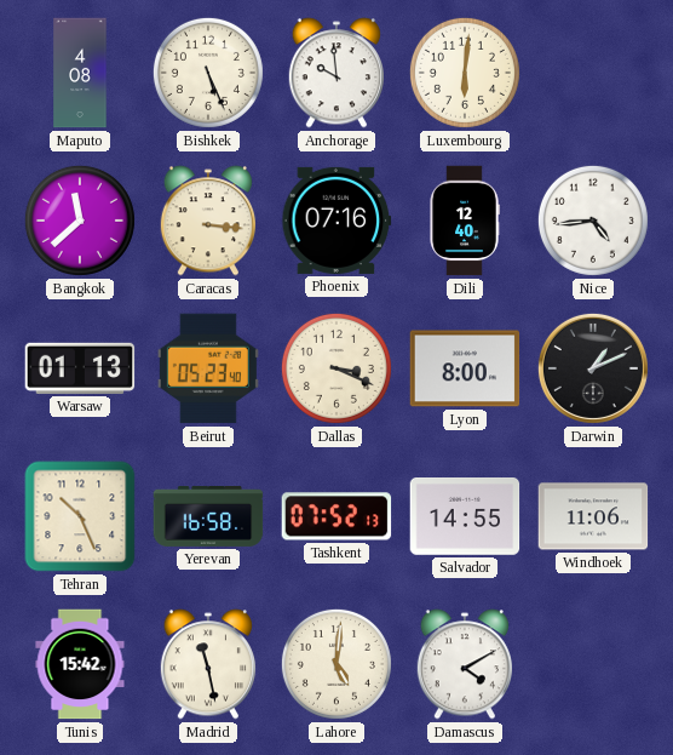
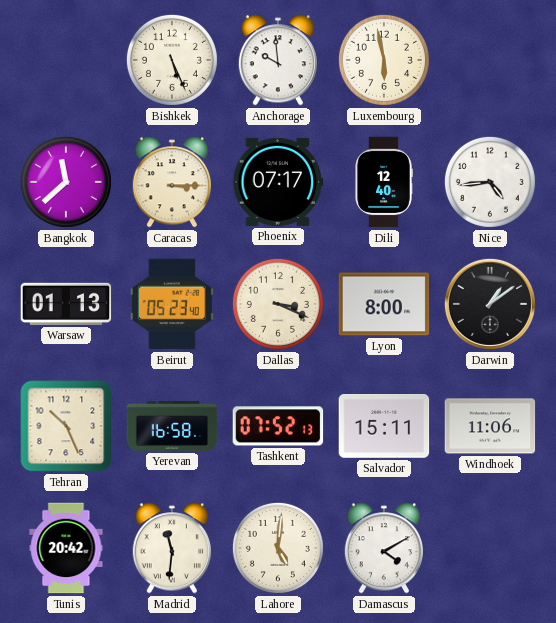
Maputo: 4:08 -> none (80, 73)
Luxembourg: 6:01 -> 5:58 (384, 60)
Caracas: 3:16 -> 3:15 (171, 182)
Phoenix: 07:16 -> 07:17 (278, 182)
Darwin: 1:11 -> 1:09 (490, 304)
Salvador: 14:55 -> 15:11 (384, 427)
Tunis: 15:42 -> 20:42 (66, 548)
Madrid: 11:28 -> 11:31 (171, 548)
